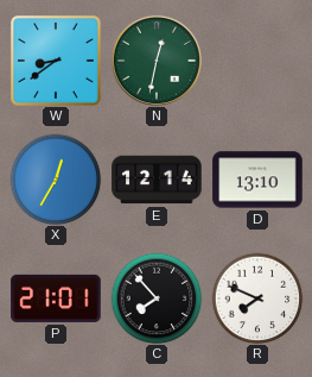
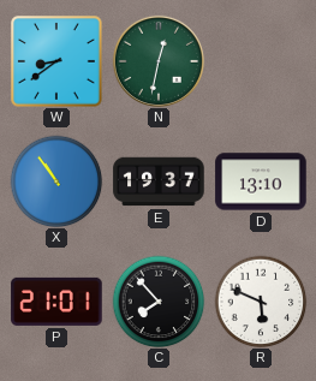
X: 12:35 -> 10:54 (56, 181)
E: 12:14 -> 19:37 (159, 181)
R: 7:49 -> 5:49 (261, 302)
